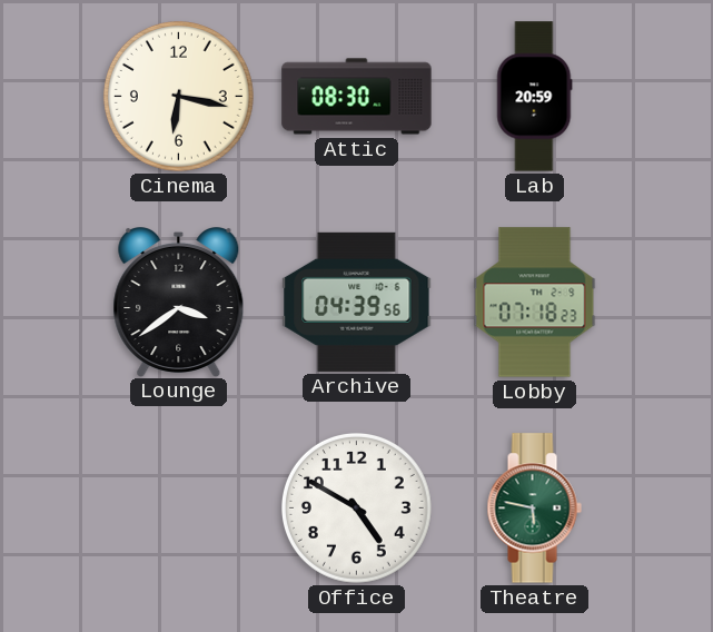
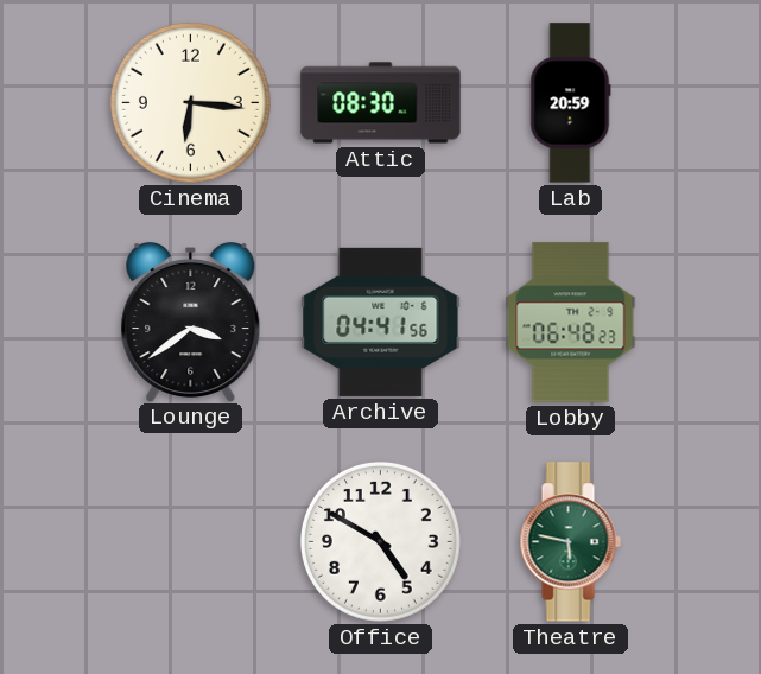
Cinema: 6:17 -> 6:16 (190, 102)
Archive: 04:39 -> 04:41 (381, 322)
Lobby: 07:18 -> 06:48 (571, 323)
